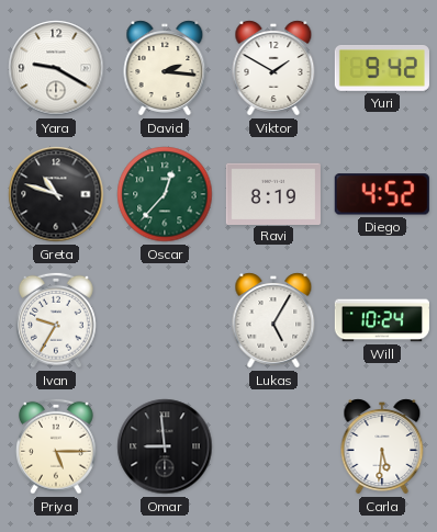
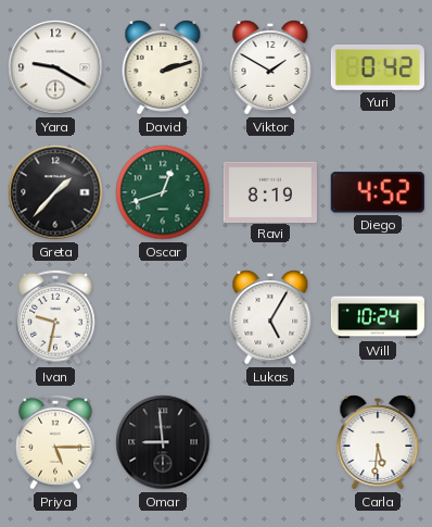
David: 2:16 -> 2:12 (163, 67)
Yuri: 9:42 -> 0:42 (378, 67)
Greta: 10:48 -> 1:37 (55, 192)
Oscar: 12:37 -> 12:42 (163, 192)
Ivan: 9:35 -> 9:32 (56, 317)
